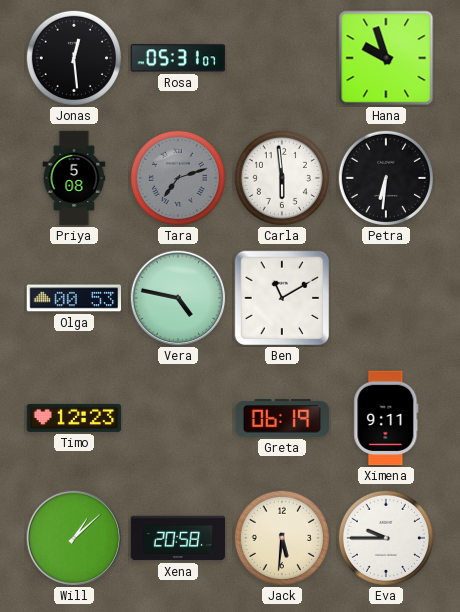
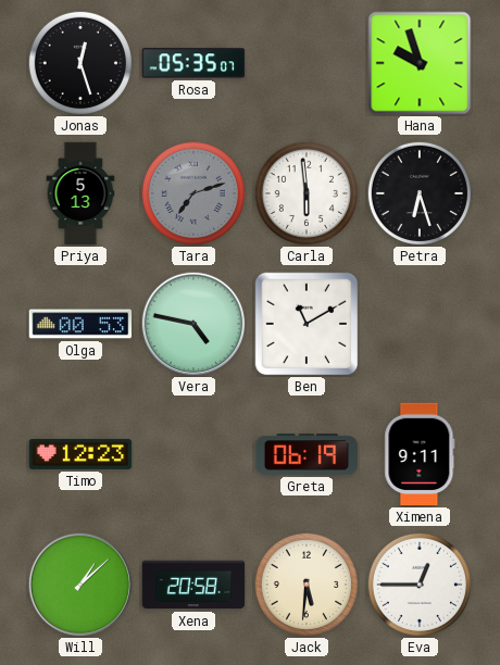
Jonas: 12:29 -> 12:27 (80, 63)
Rosa: 05:31 -> 05:35 (192, 63)
Priya: 5:08 -> 5:13 (80, 193)
Petra: 6:31 -> 6:27 (420, 193)
Eva: 9:45 -> 12:45 (420, 585)
